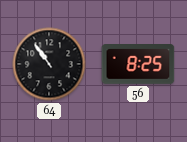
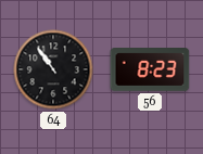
56: 8:25 -> 8:23 (150, 70)
